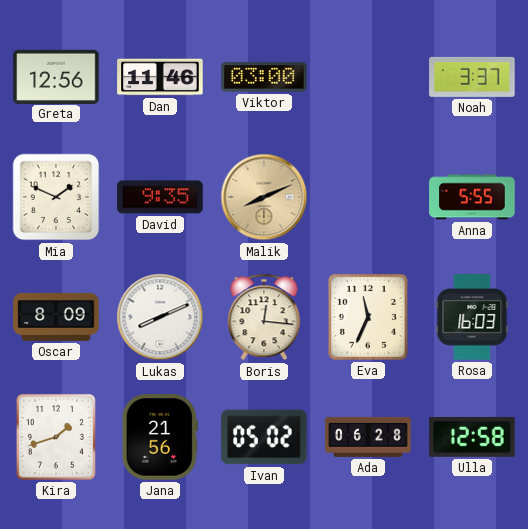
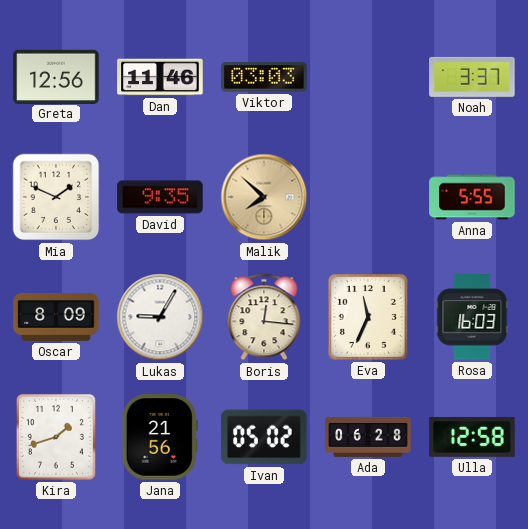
Viktor: 03:00 -> 03:03 (264, 77)
Malik: 8:11 -> 7:52 (264, 197)
Lukas: 8:11 -> 9:05 (160, 317)
